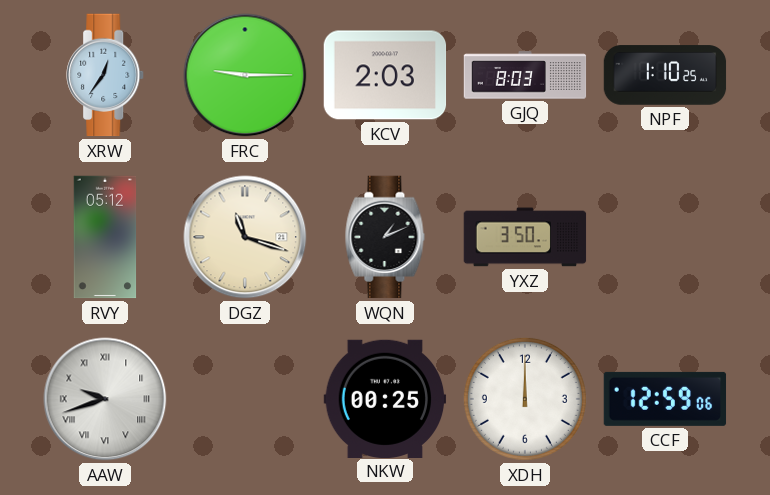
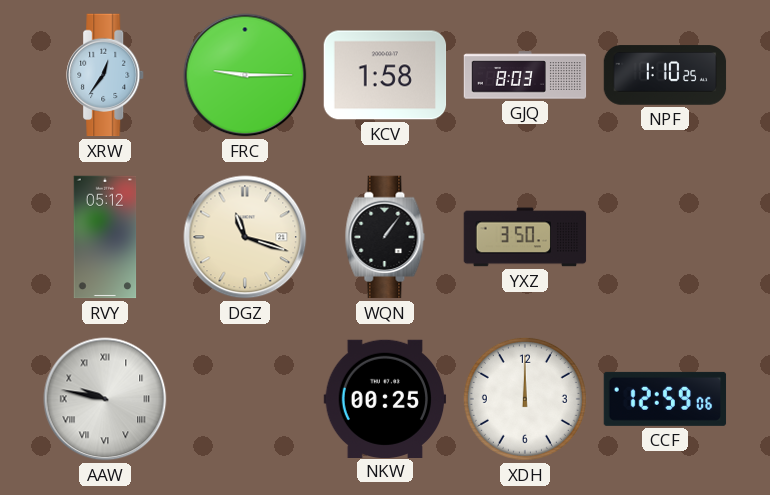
KCV: 2:03 -> 1:58 (385, 75)
WQN: 1:11 -> 1:06 (385, 237)
AAW: 9:42 -> 9:47 (105, 399)
